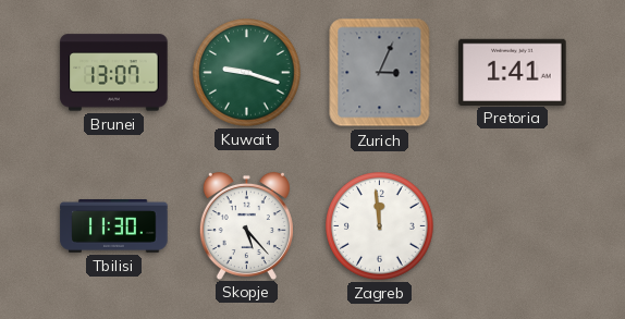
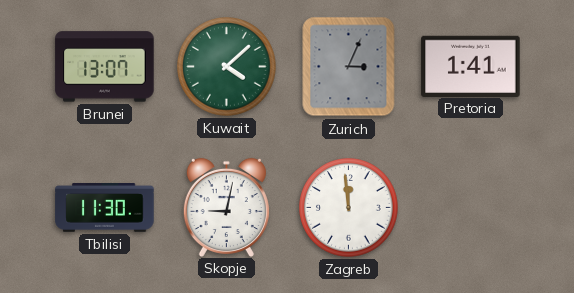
Kuwait: 9:18 -> 4:08 (227, 67)
Skopje: 5:23 -> 9:02 (226, 207)
